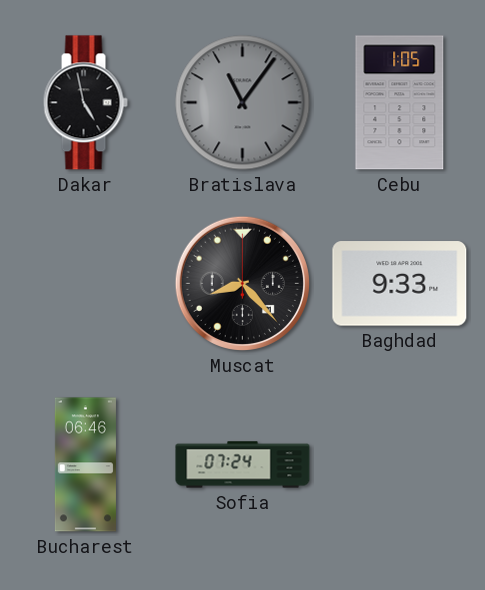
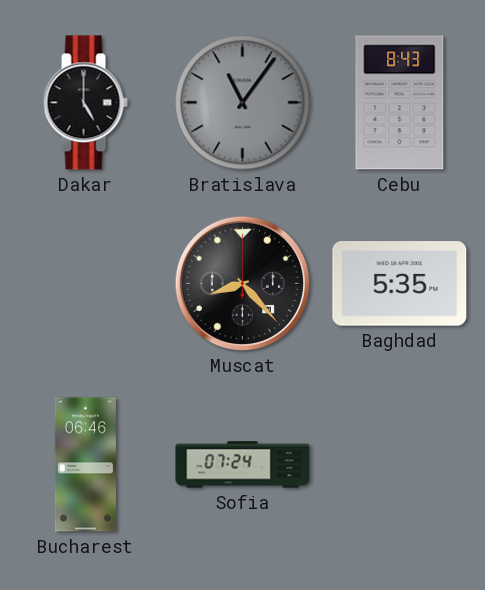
Dakar: 4:58 -> 5:00 (85, 103)
Cebu: 1:05 -> 8:43 (400, 103)
Baghdad: 9:33 -> 5:35 (400, 284)
